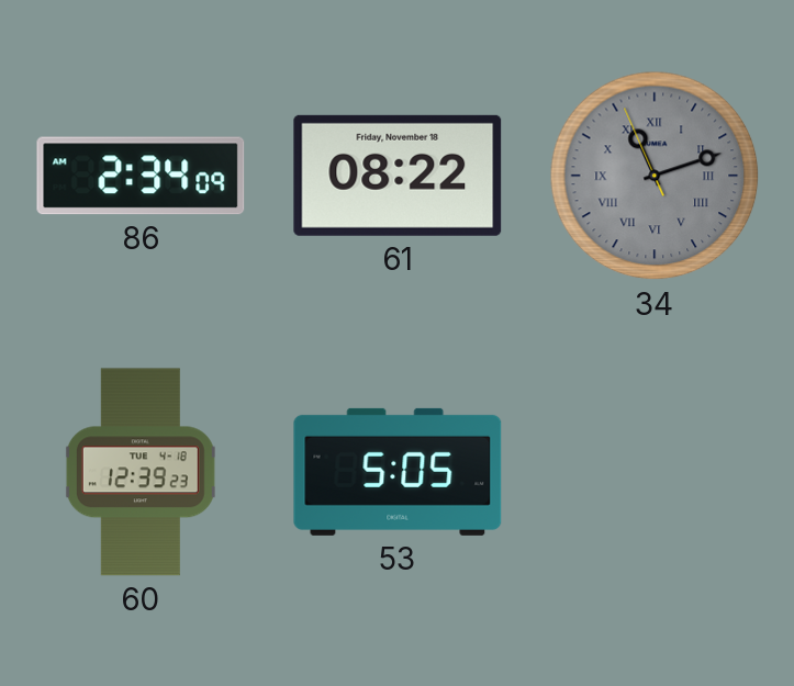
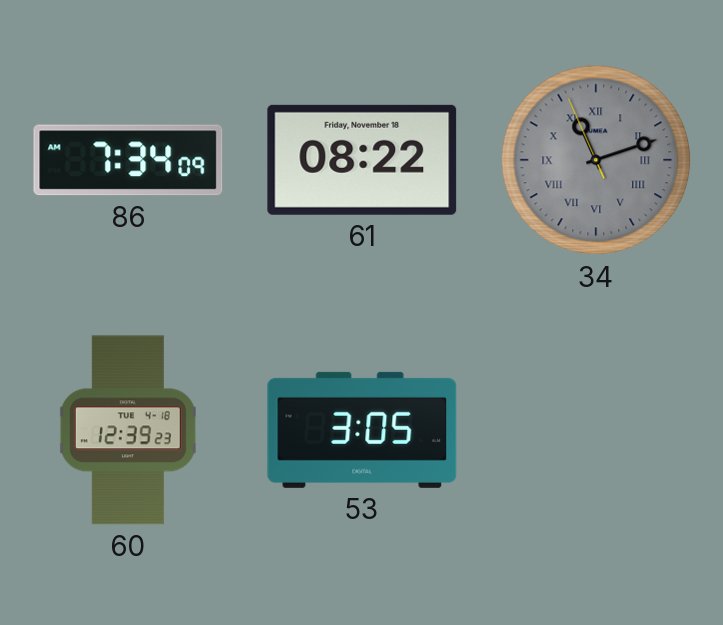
86: 2:34 -> 7:34 (128, 160)
53: 5:05 -> 3:05 (362, 430)
